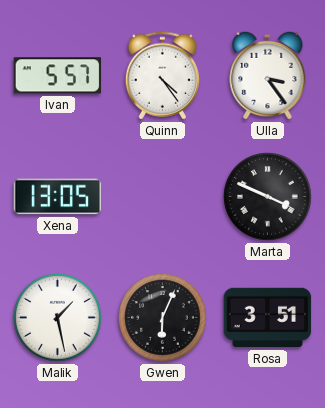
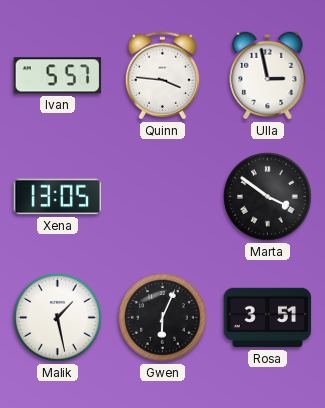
Quinn: 4:24 -> 3:46 (162, 76)
Ulla: 3:24 -> 2:58 (268, 75)
Marta: 3:49 -> 3:51 (268, 197)
